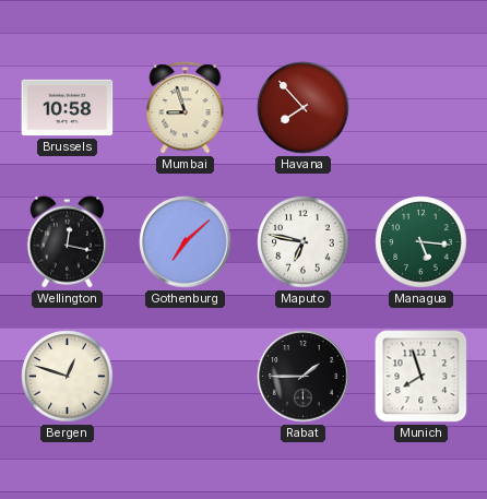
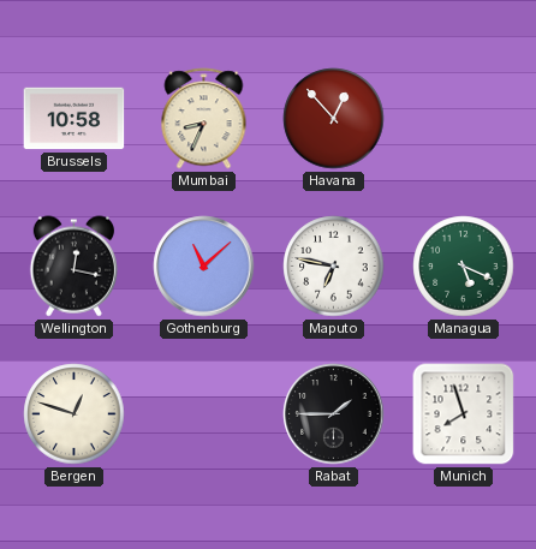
Mumbai: 8:57 -> 8:34 (204, 119)
Havana: 7:53 -> 12:53 (334, 119)
Gothenburg: 7:08 -> 11:08 (204, 267)
Managua: 5:16 -> 5:19 (464, 267)
